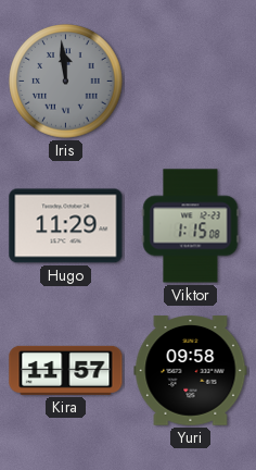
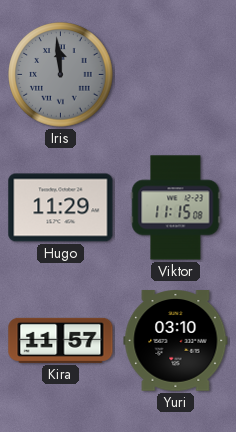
Viktor: 1:15 -> 11:15 (176, 208)
Yuri: 09:58 -> 03:10 (176, 341)
